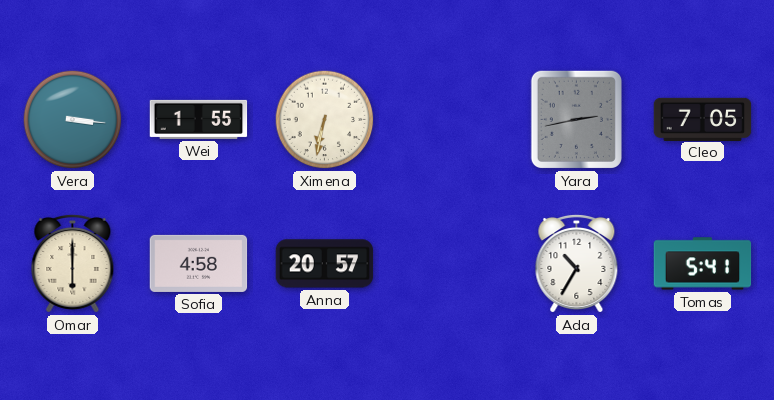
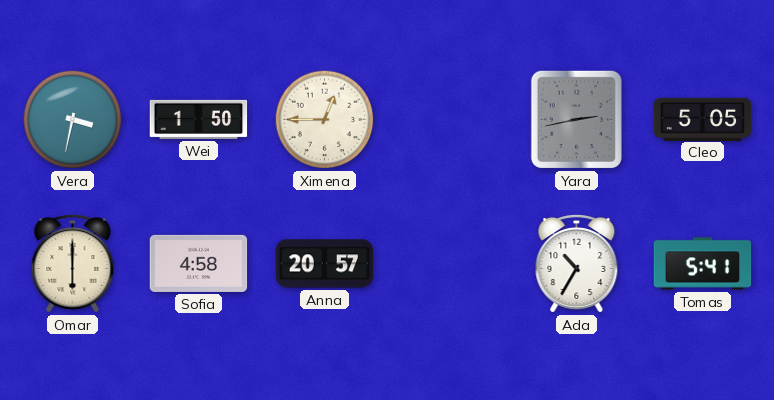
Vera: 3:16 -> 3:32 (73, 120)
Wei: 1:55 -> 1:50 (199, 119)
Ximena: 6:32 -> 12:45 (325, 120)
Cleo: 7:05 -> 5:05 (703, 119)
